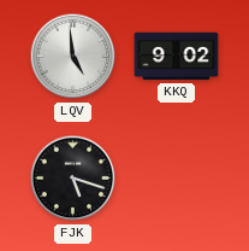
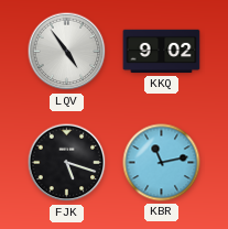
LQV: 4:59 -> 4:54 (67, 52)
KBR: none -> 11:13 (162, 163)
